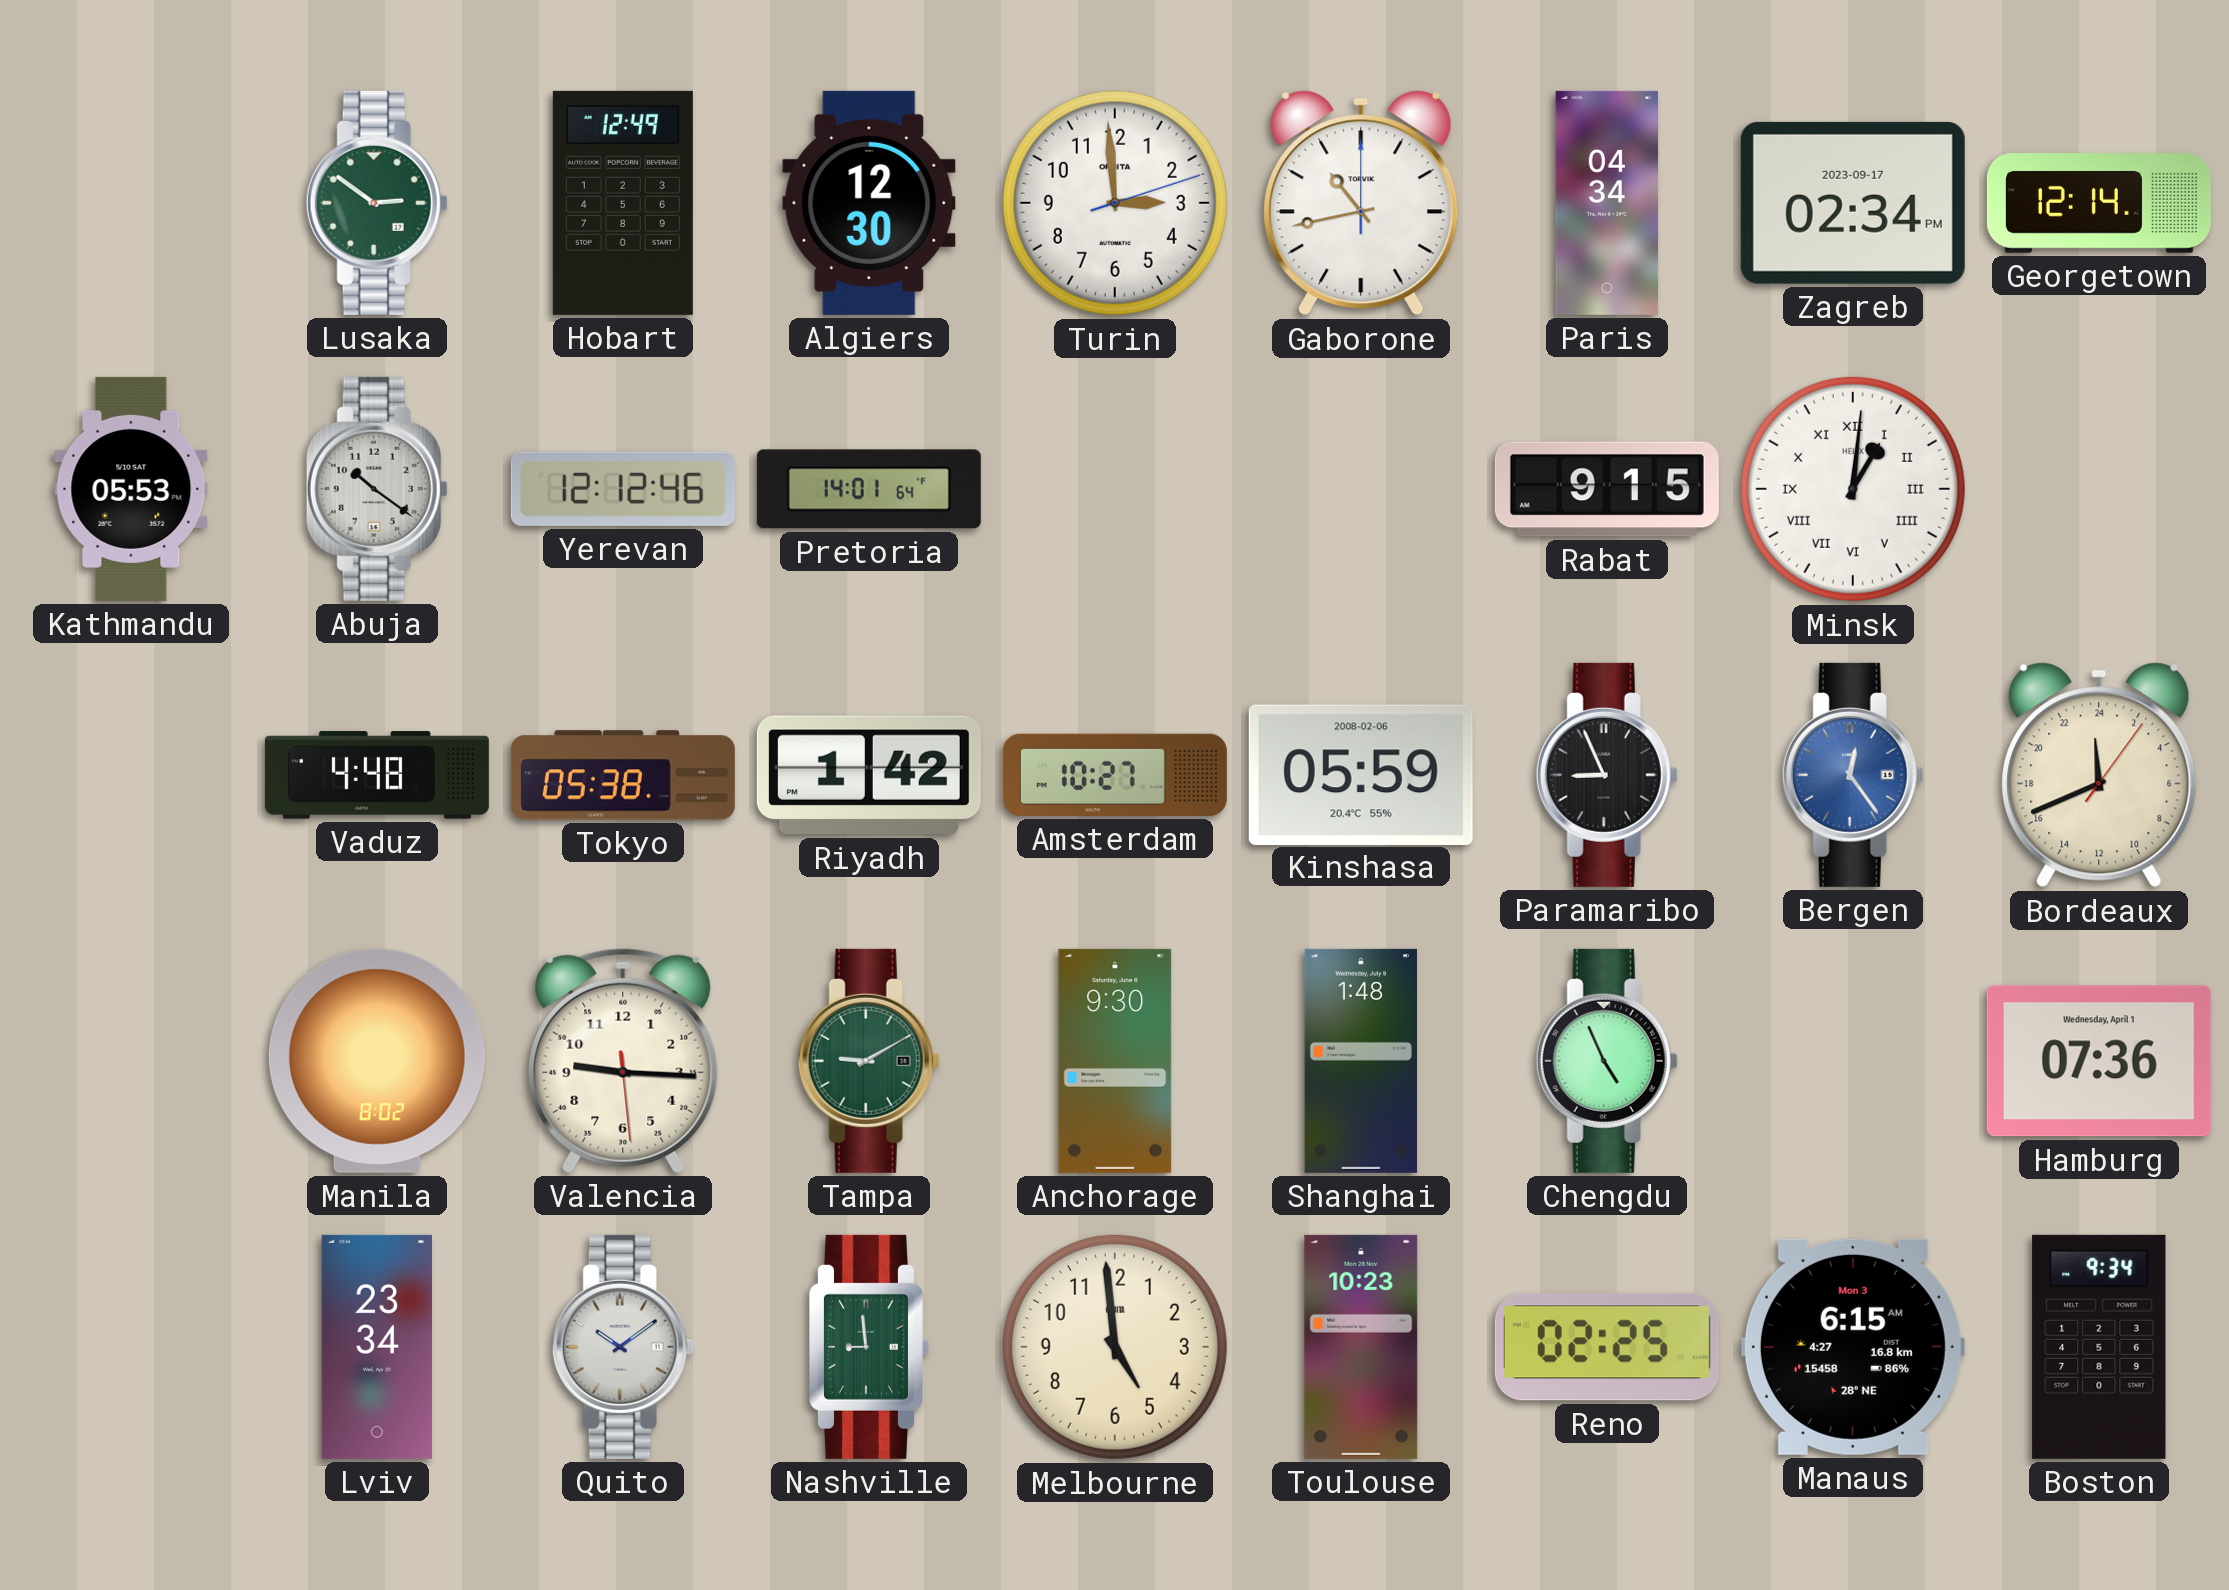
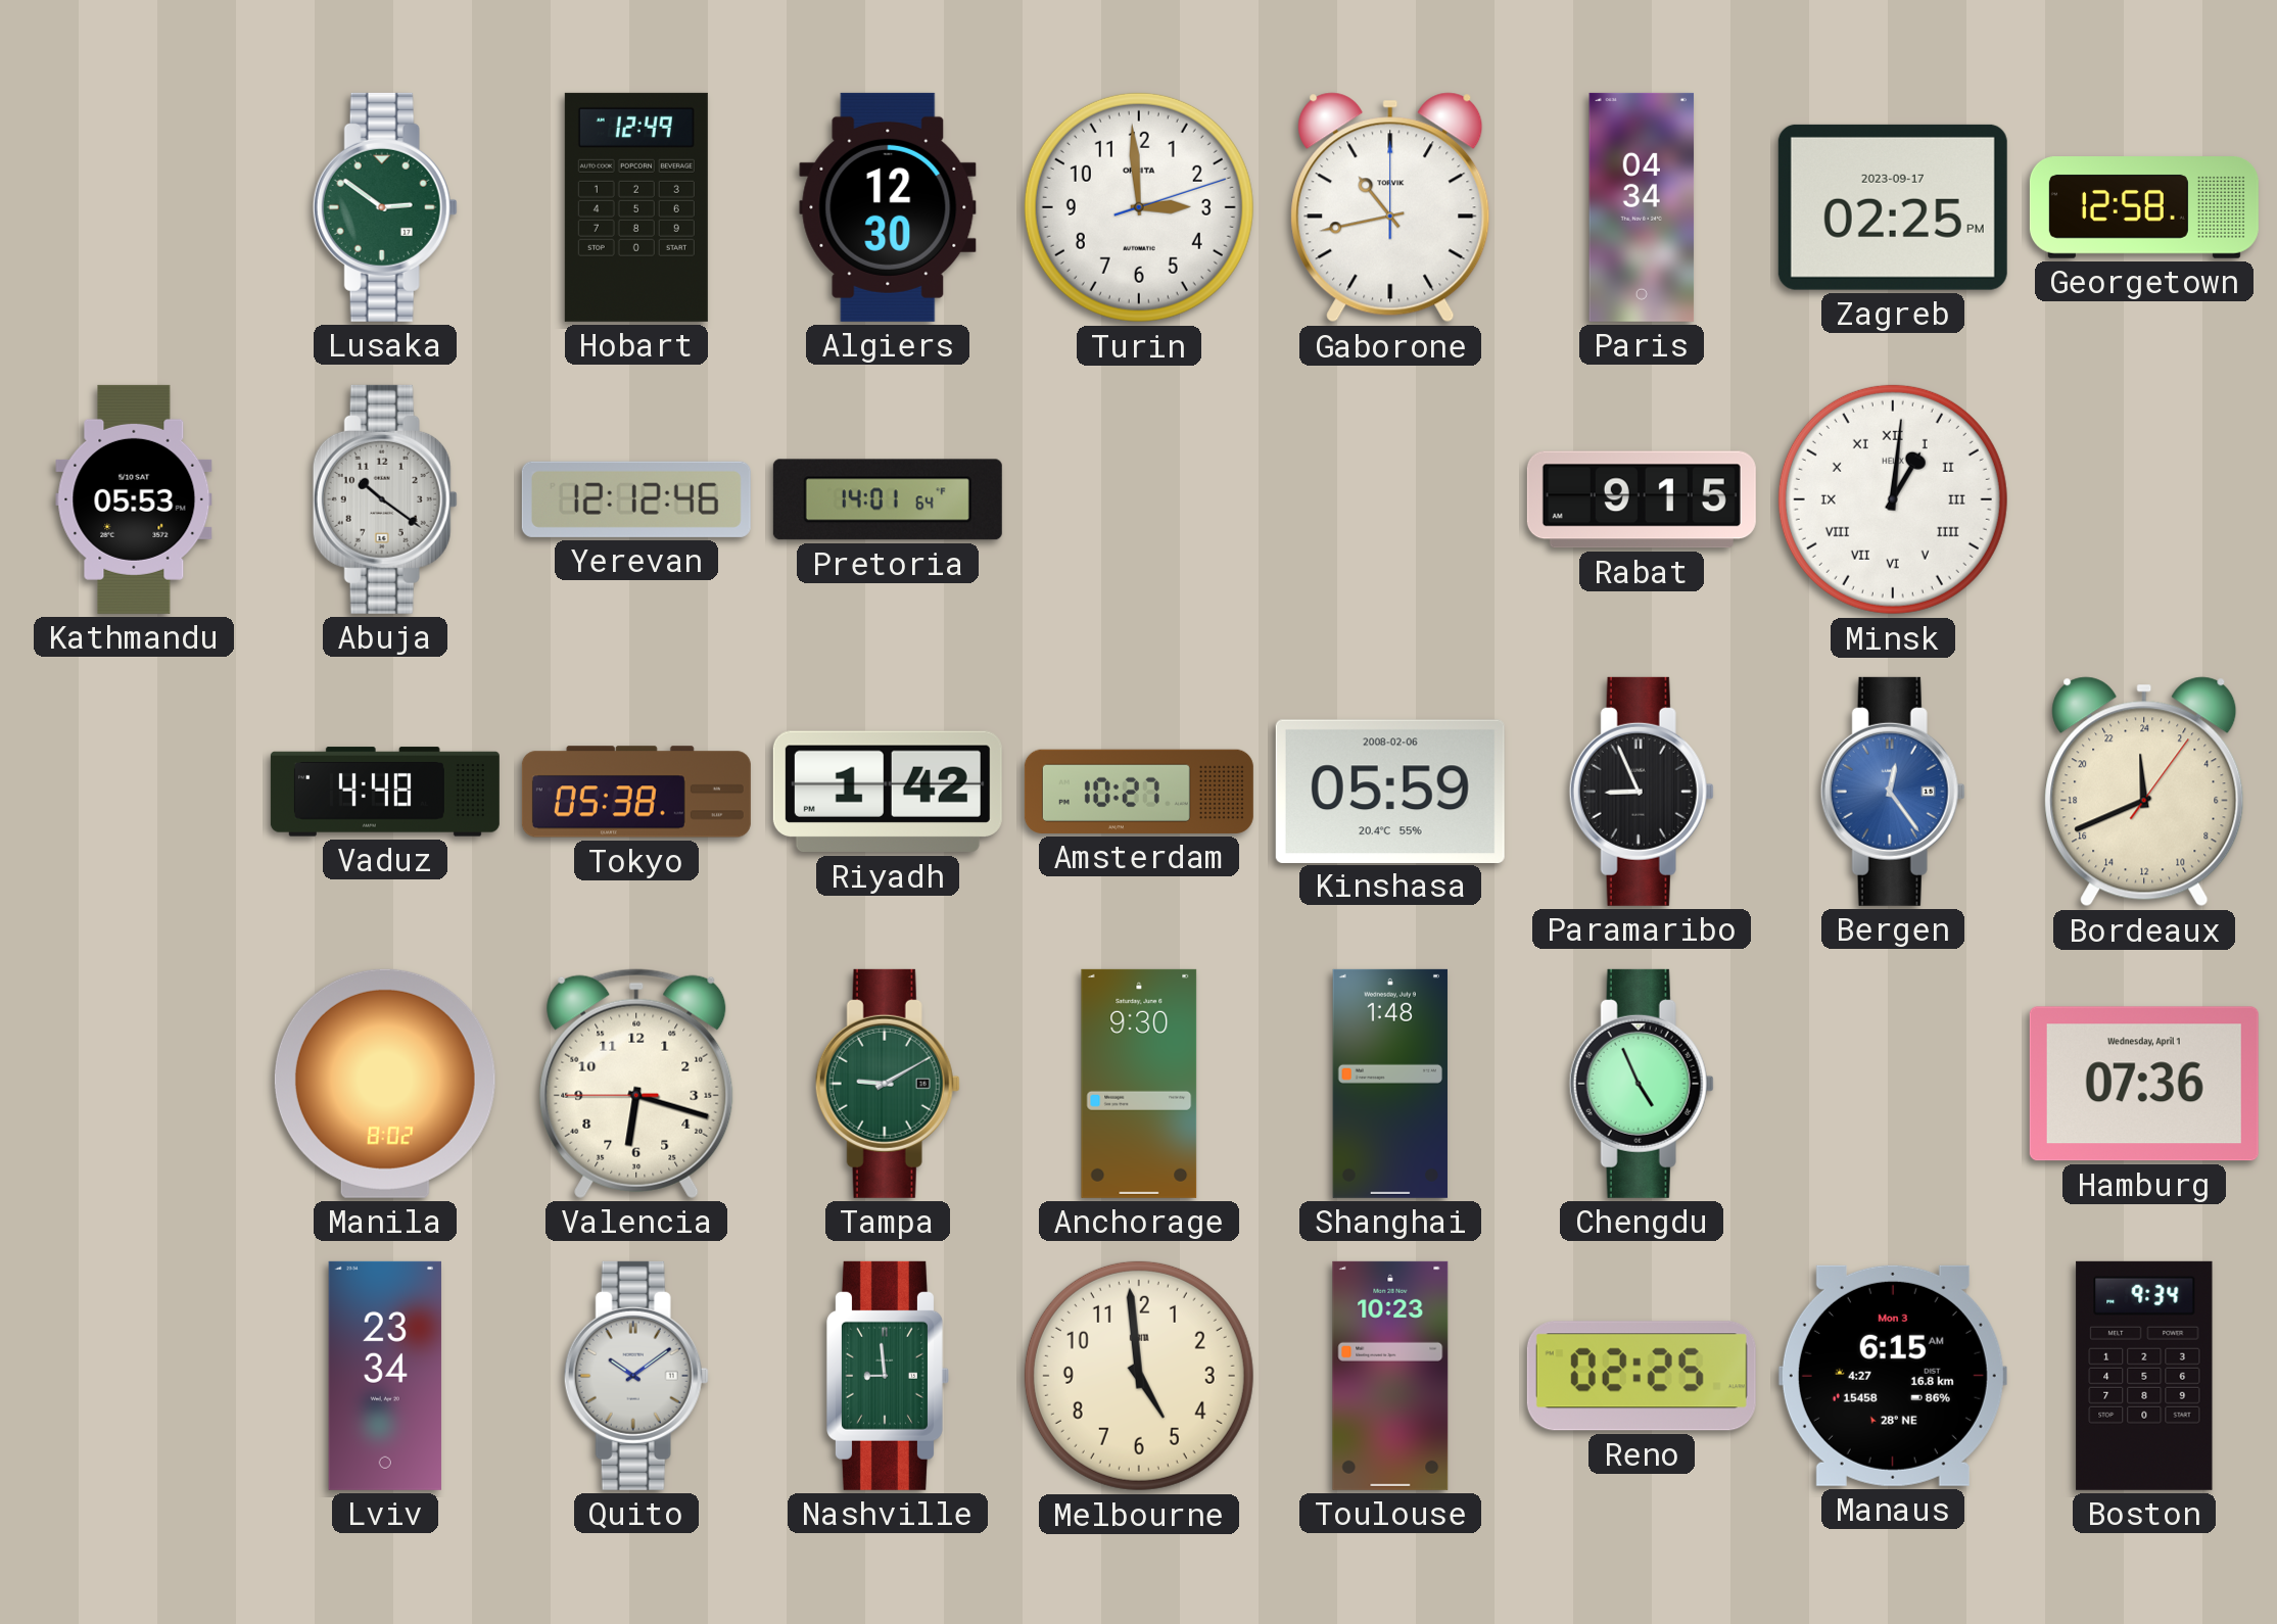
Zagreb: 02:34 -> 02:25 (1893, 207)
Georgetown: 12:14 -> 12:58 (2144, 208)
Valencia: 9:15 -> 6:17 (636, 1084)
